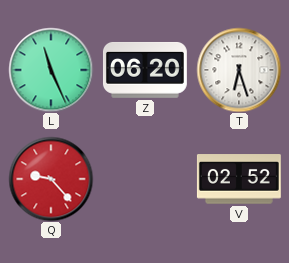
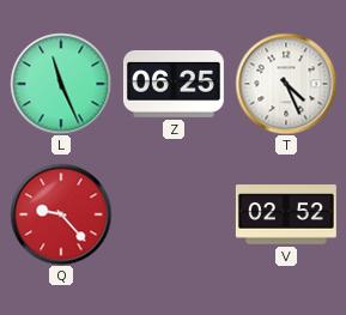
Z: 06:20 -> 06:25 (174, 84)
T: 6:27 -> 4:26 (286, 84)
